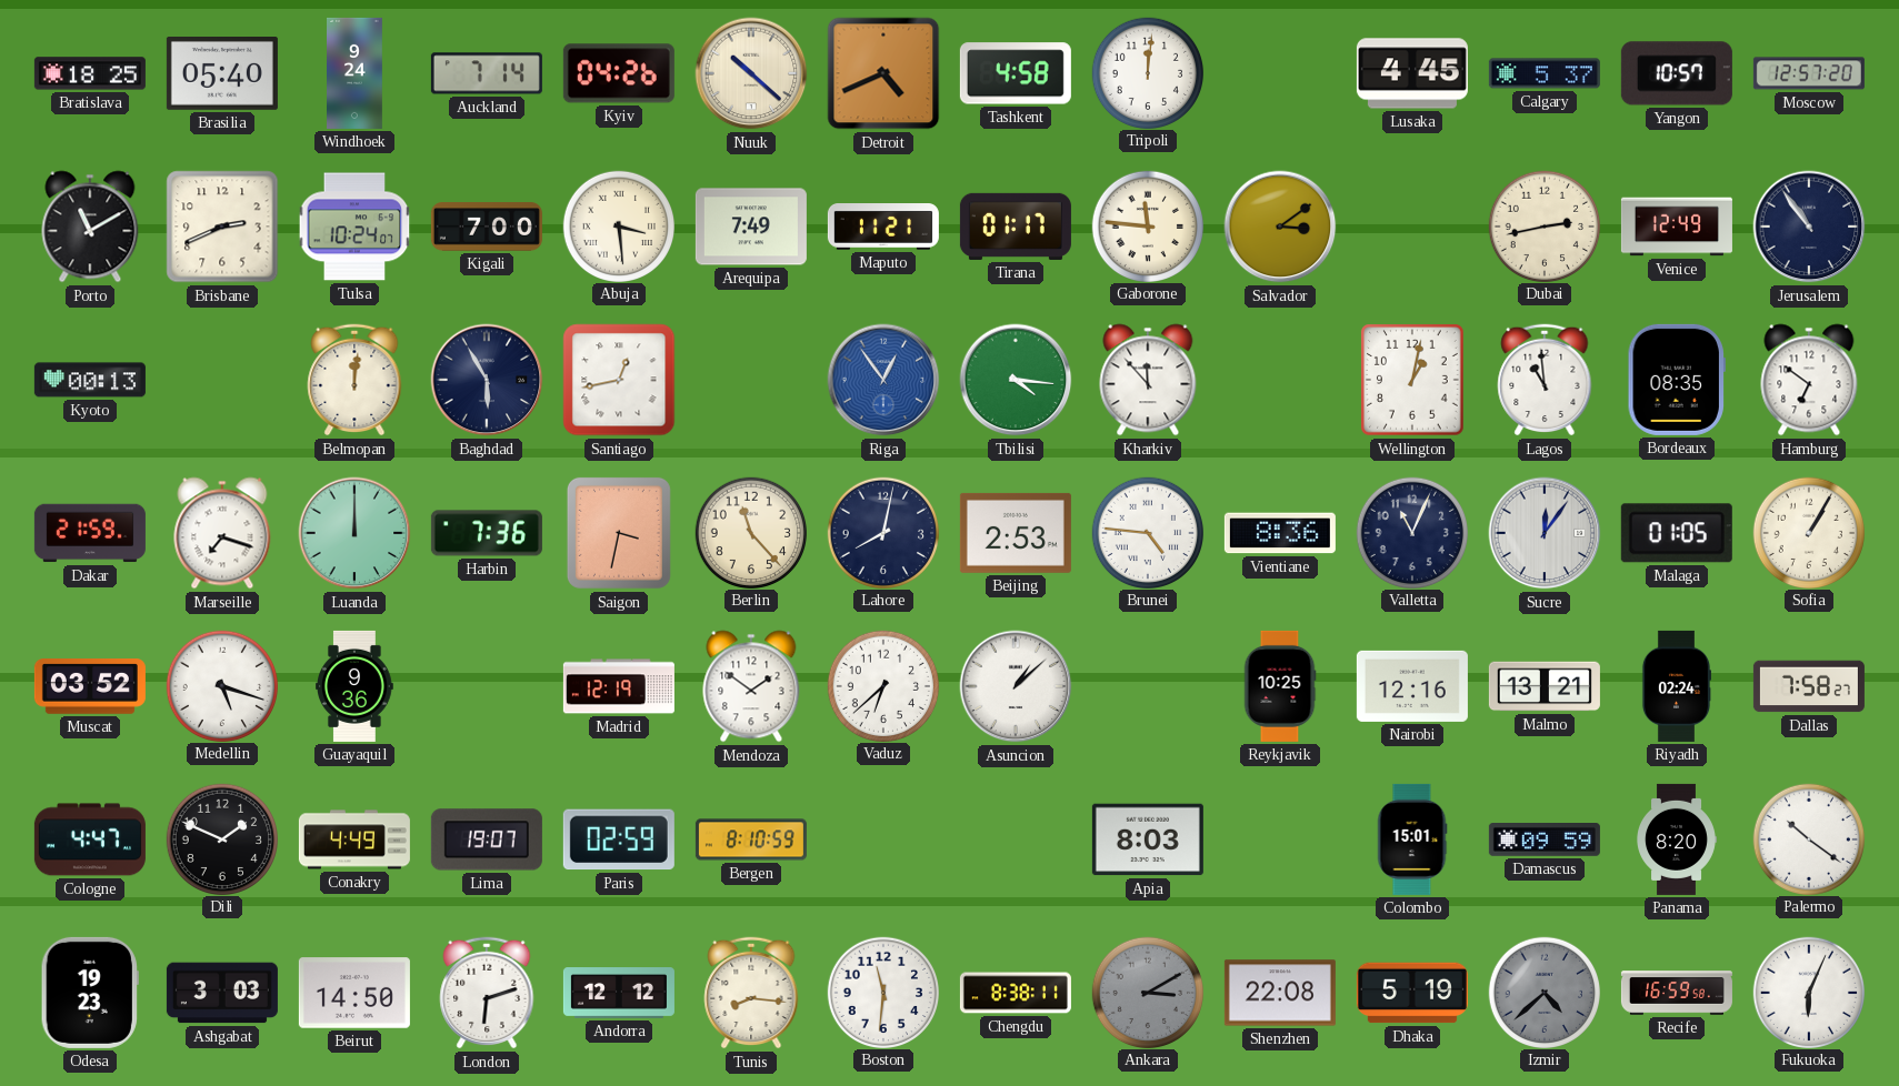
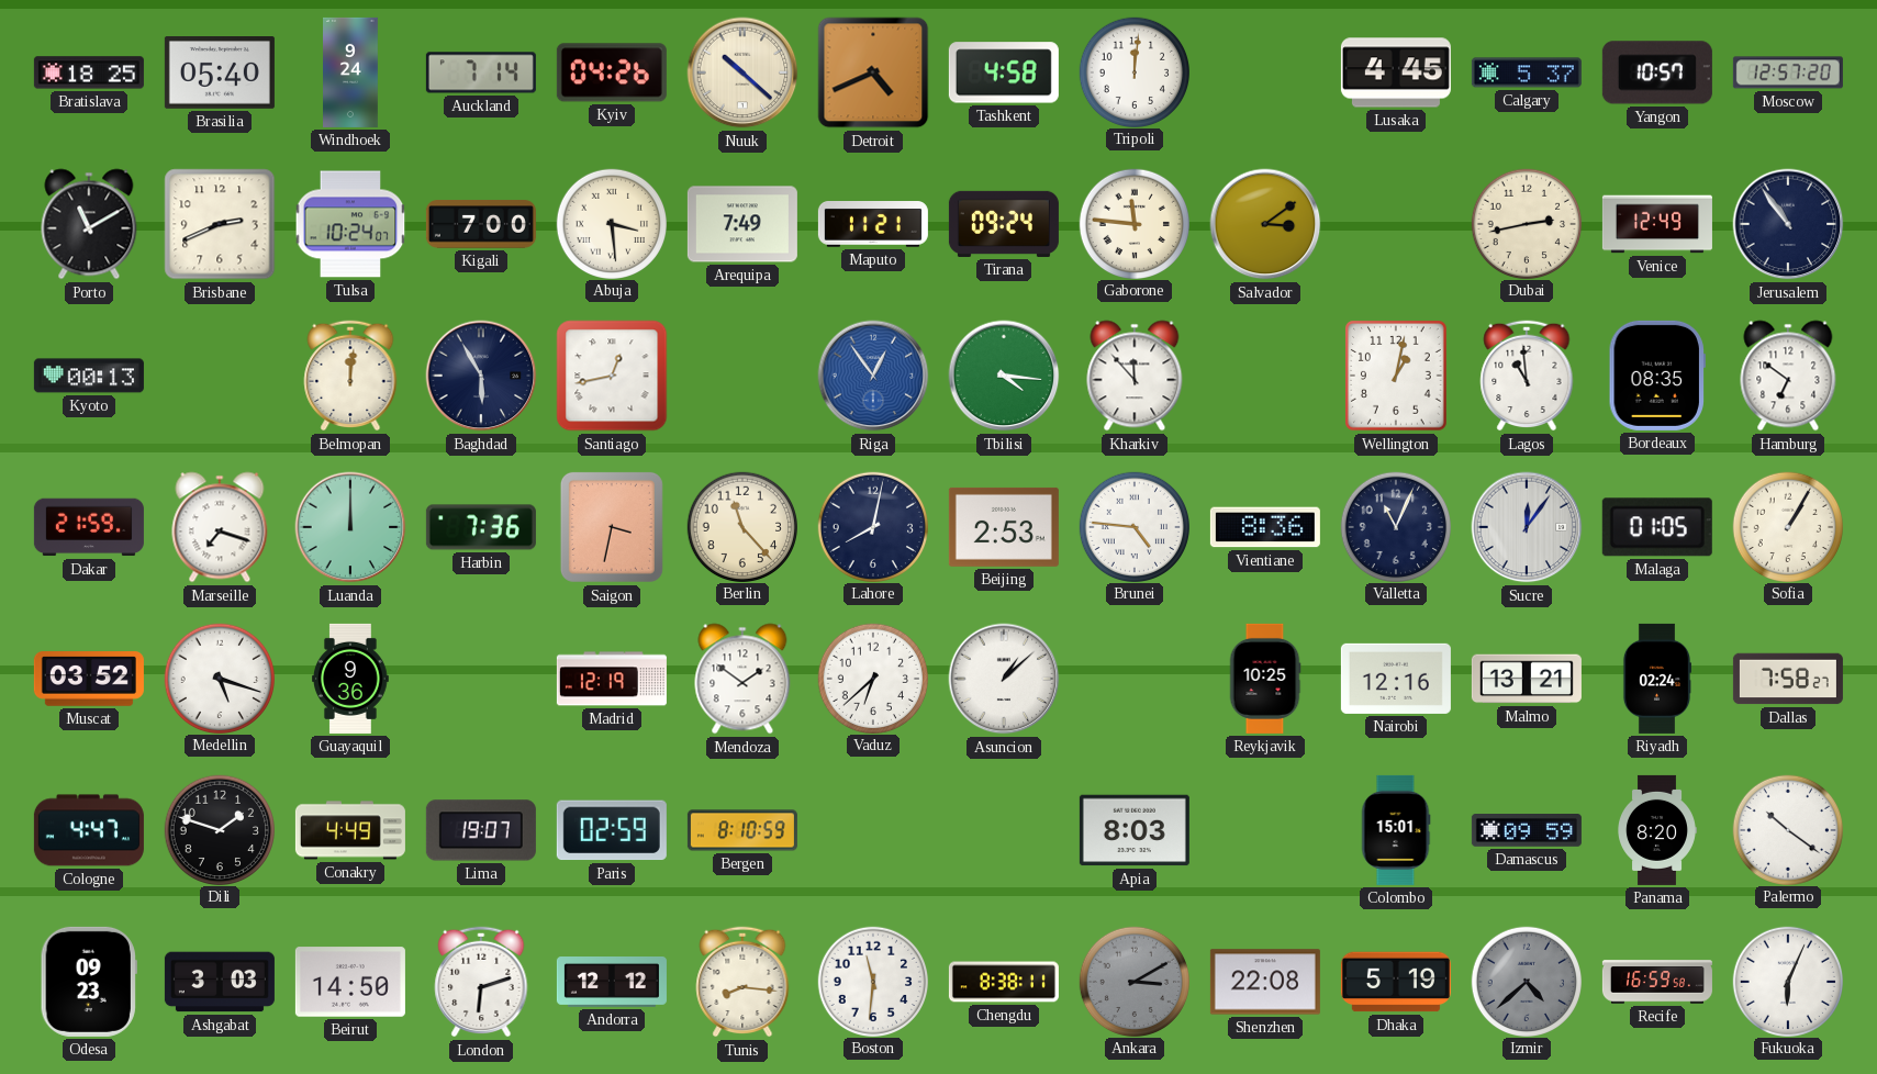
Tirana: 01:17 -> 09:24 (1004, 224)
Dili: 1:49 -> 1:48 (219, 829)
Odesa: 19:23 -> 09:23 (89, 982)
